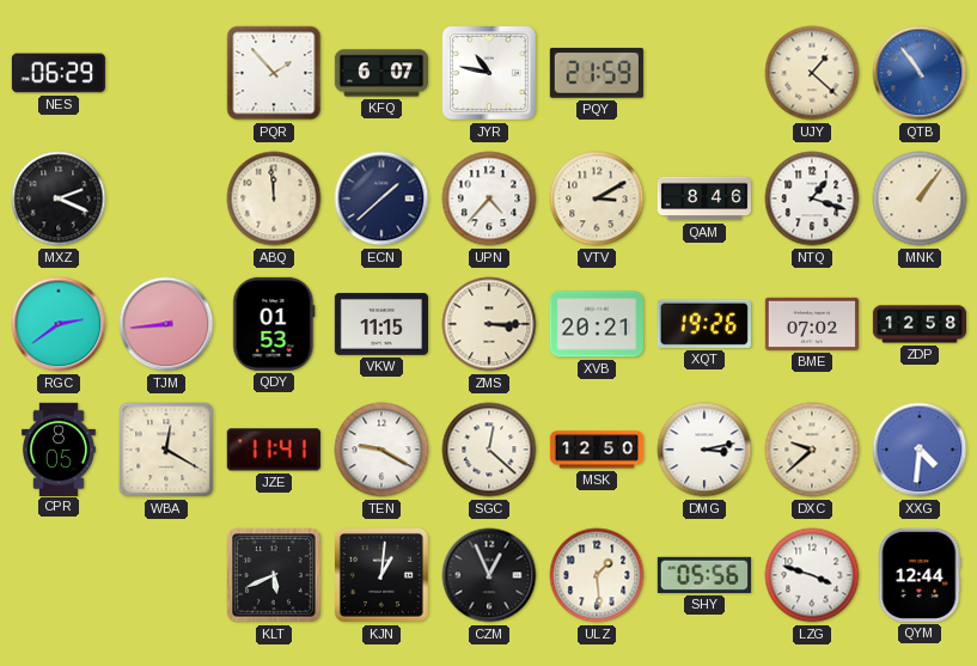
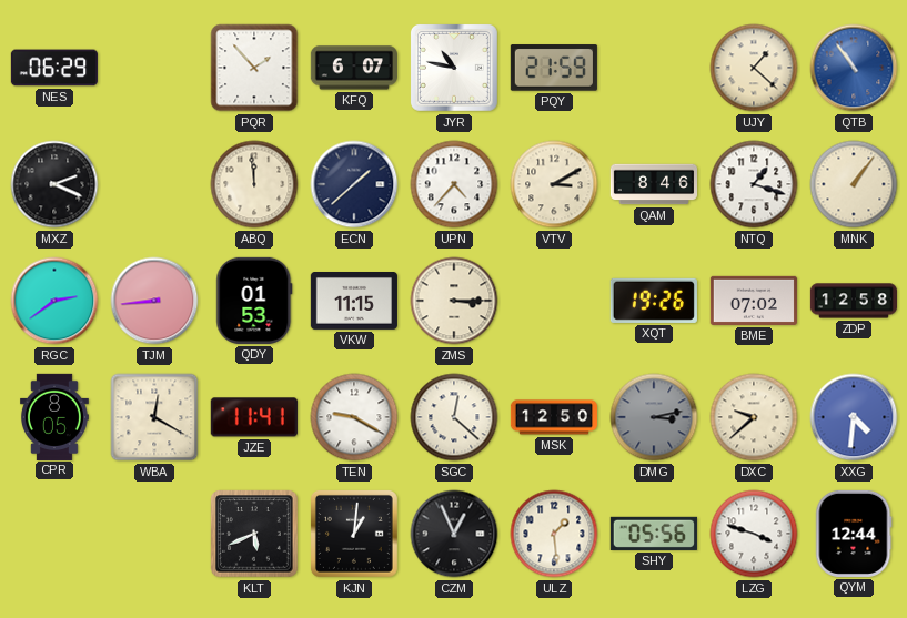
XVB: 20:21 -> none (597, 324)
DMG dial: white -> grey (654, 417)
